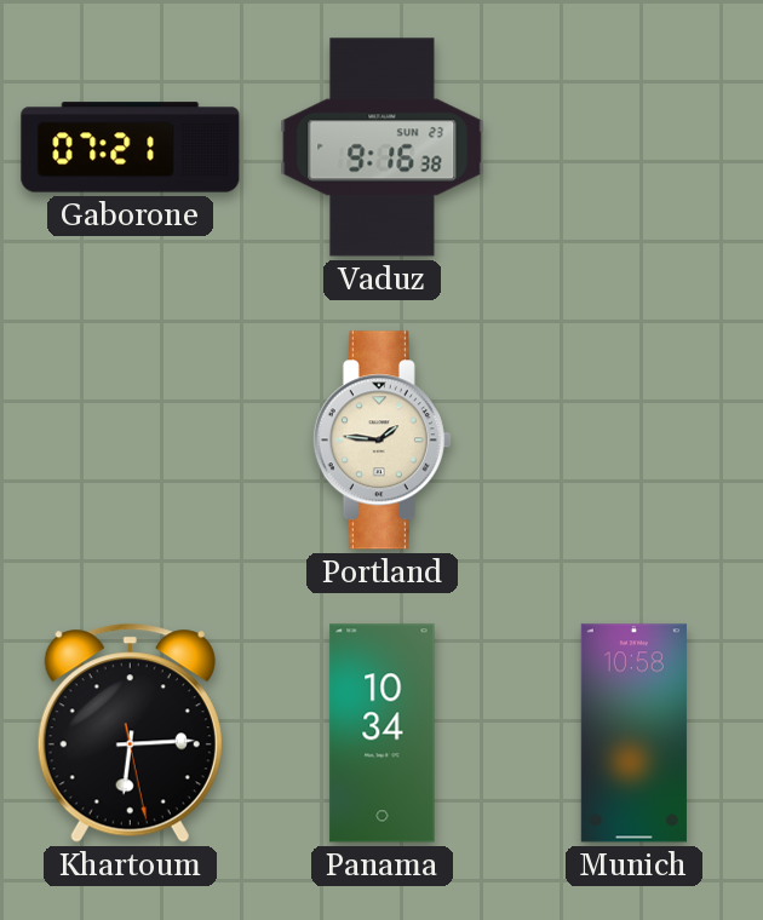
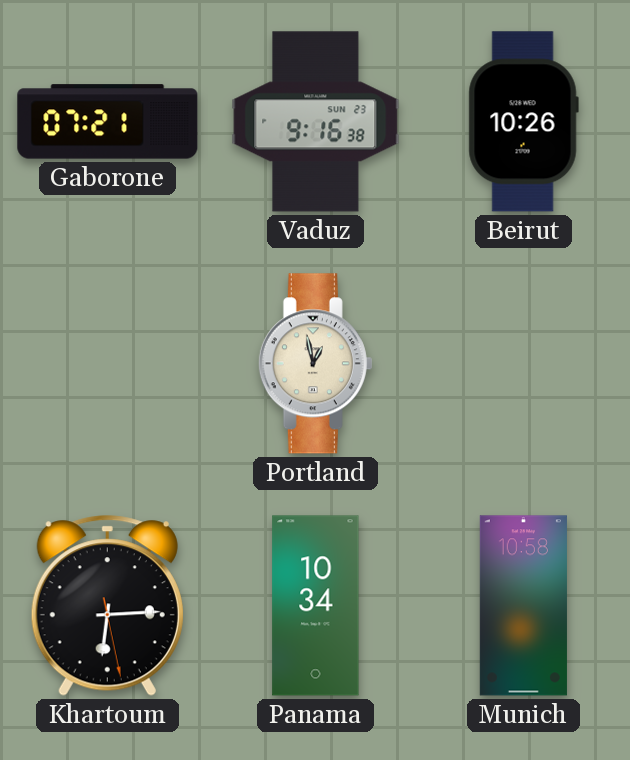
Beirut: none -> 10:26 (523, 122)
Portland: 1:46 -> 12:58 (315, 364)
